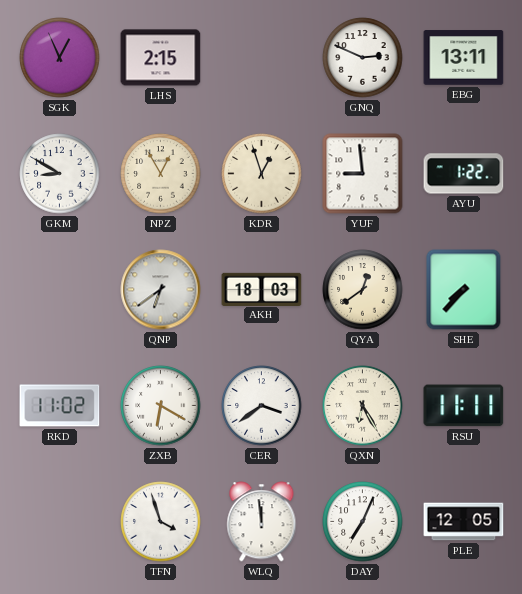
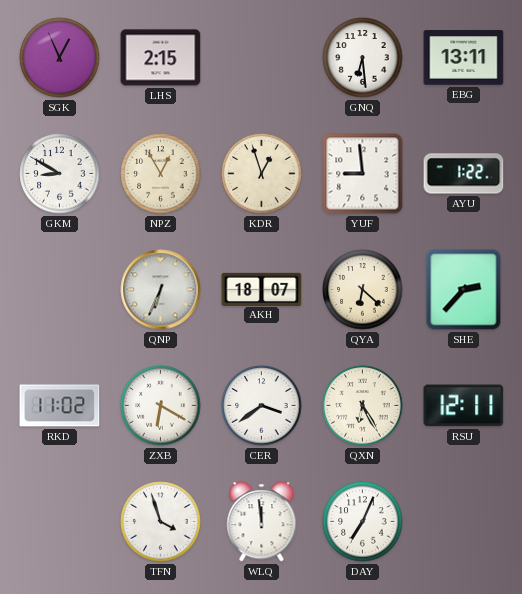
GNQ: 2:49 -> 6:29 (363, 58)
QNP: 6:39 -> 6:34 (161, 290)
AKH: 18:03 -> 18:07 (262, 289)
QYA: 12:39 -> 6:22 (363, 290)
SHE: 7:37 -> 2:37 (464, 290)
RSU: 11:11 -> 12:11 (464, 406)
PLE: 12:05 -> none (464, 522)
